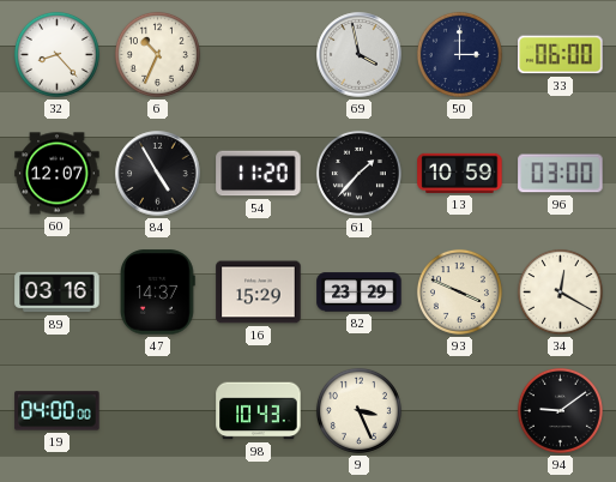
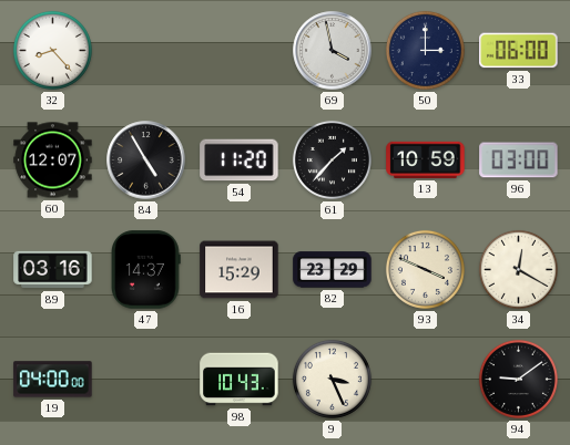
6: 10:34 -> none (157, 54)
